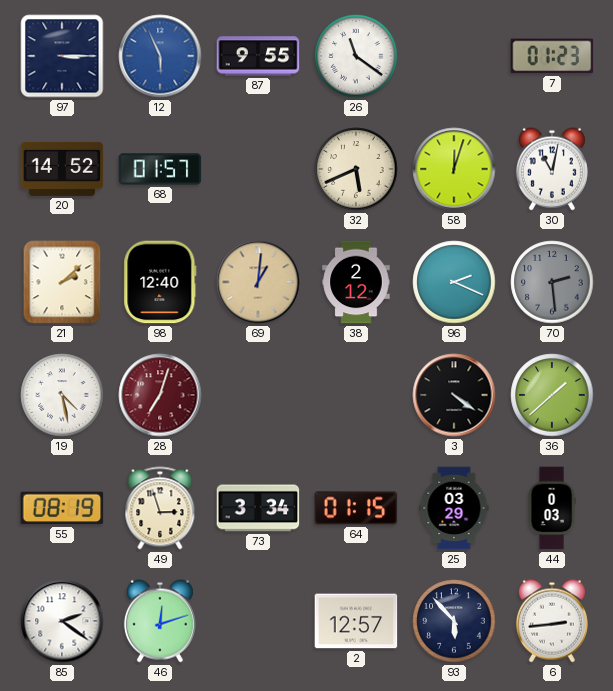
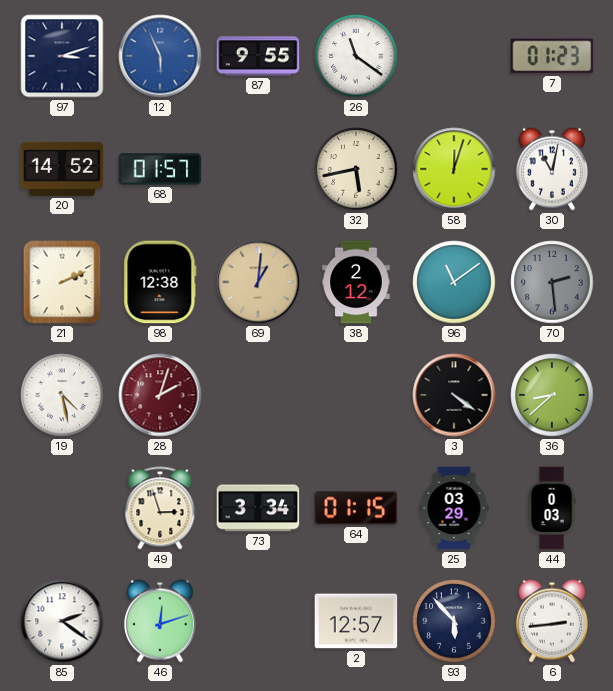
97: 3:15 -> 3:12 (62, 56)
32: 5:41 -> 5:43 (356, 169)
21: 2:08 -> 2:11 (62, 282)
98: 12:40 -> 12:38 (160, 282)
96: 2:19 -> 11:09 (454, 282)
28: 7:03 -> 2:03 (160, 395)
36: 1:38 -> 8:38 (552, 395)
55: 08:19 -> none (62, 508)
